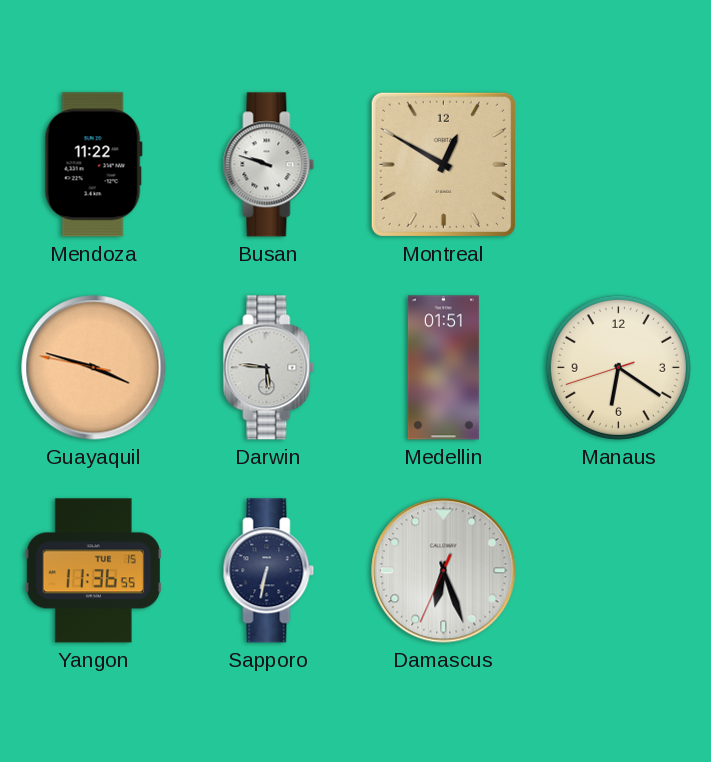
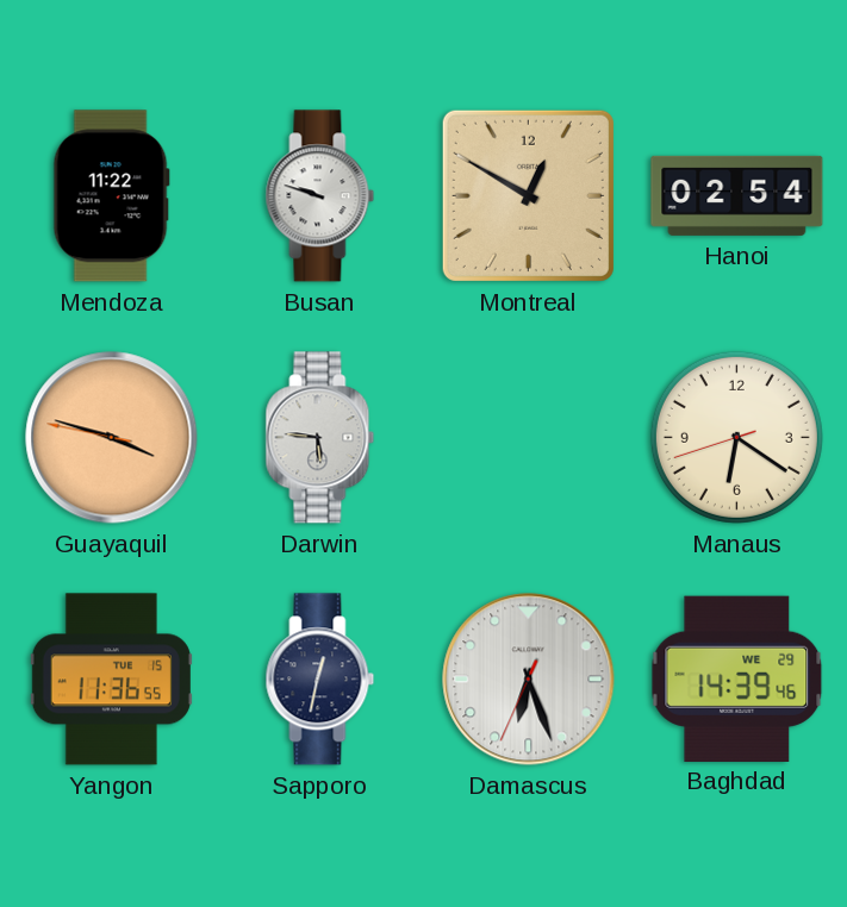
Hanoi: none -> 02:54 (737, 195)
Medellin: 01:51 -> none (443, 368)
Sapporo: 6:32 -> 12:32 (320, 680)
Baghdad: none -> 14:39 (737, 678)
